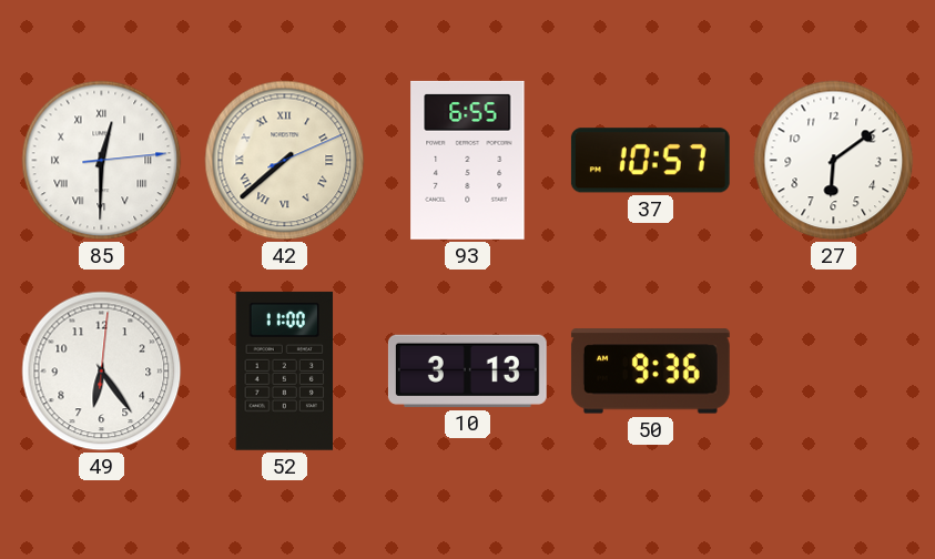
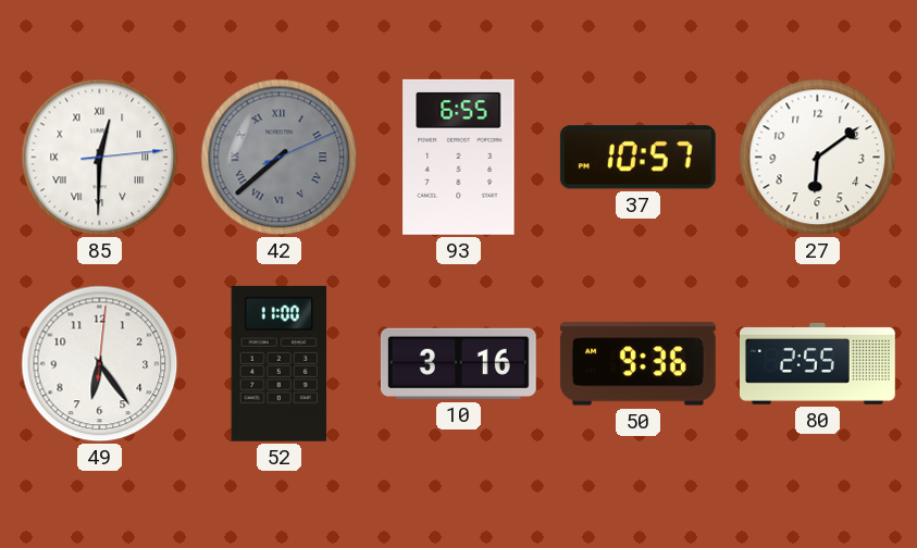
42 dial: cream -> grey (280, 158)
10: 3:13 -> 3:16 (458, 363)
80: none -> 2:55 (818, 363)
